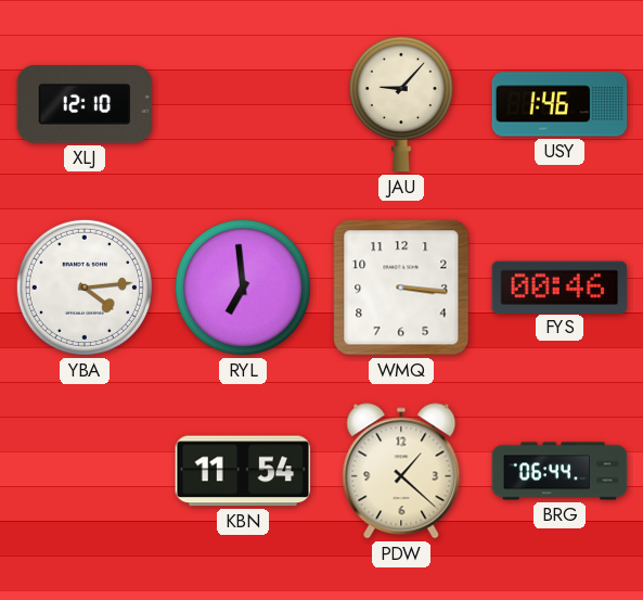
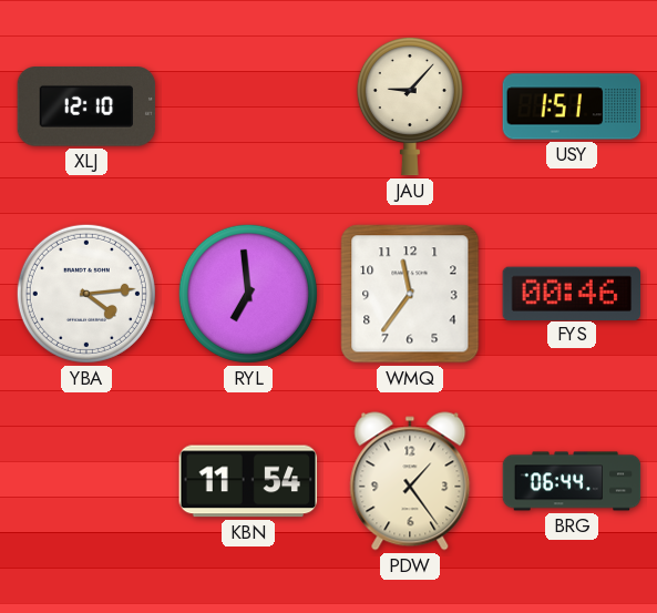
USY: 1:46 -> 1:51 (572, 106)
WMQ: 3:16 -> 11:36 (410, 294)
PDW: 1:22 -> 1:24 (410, 481)
